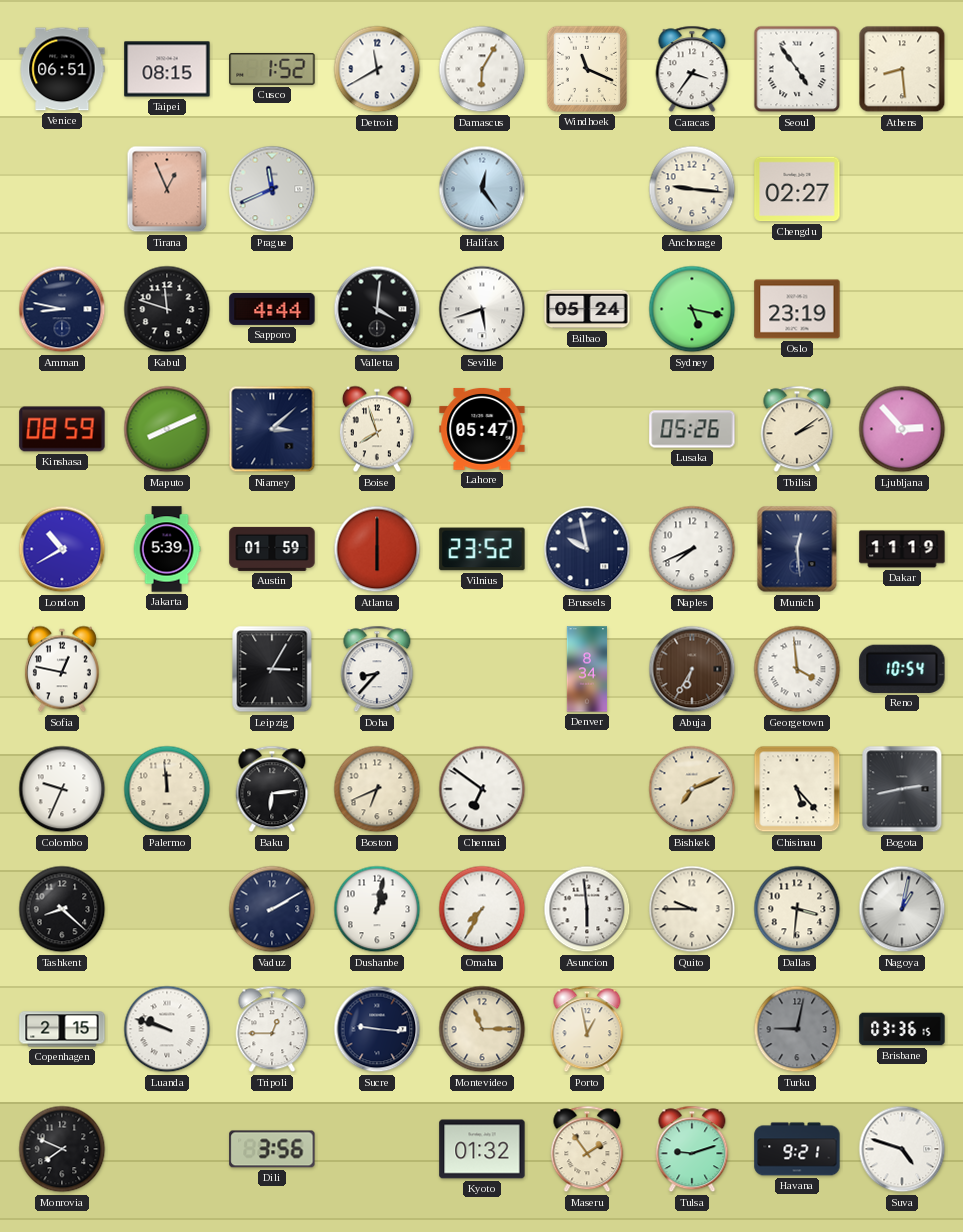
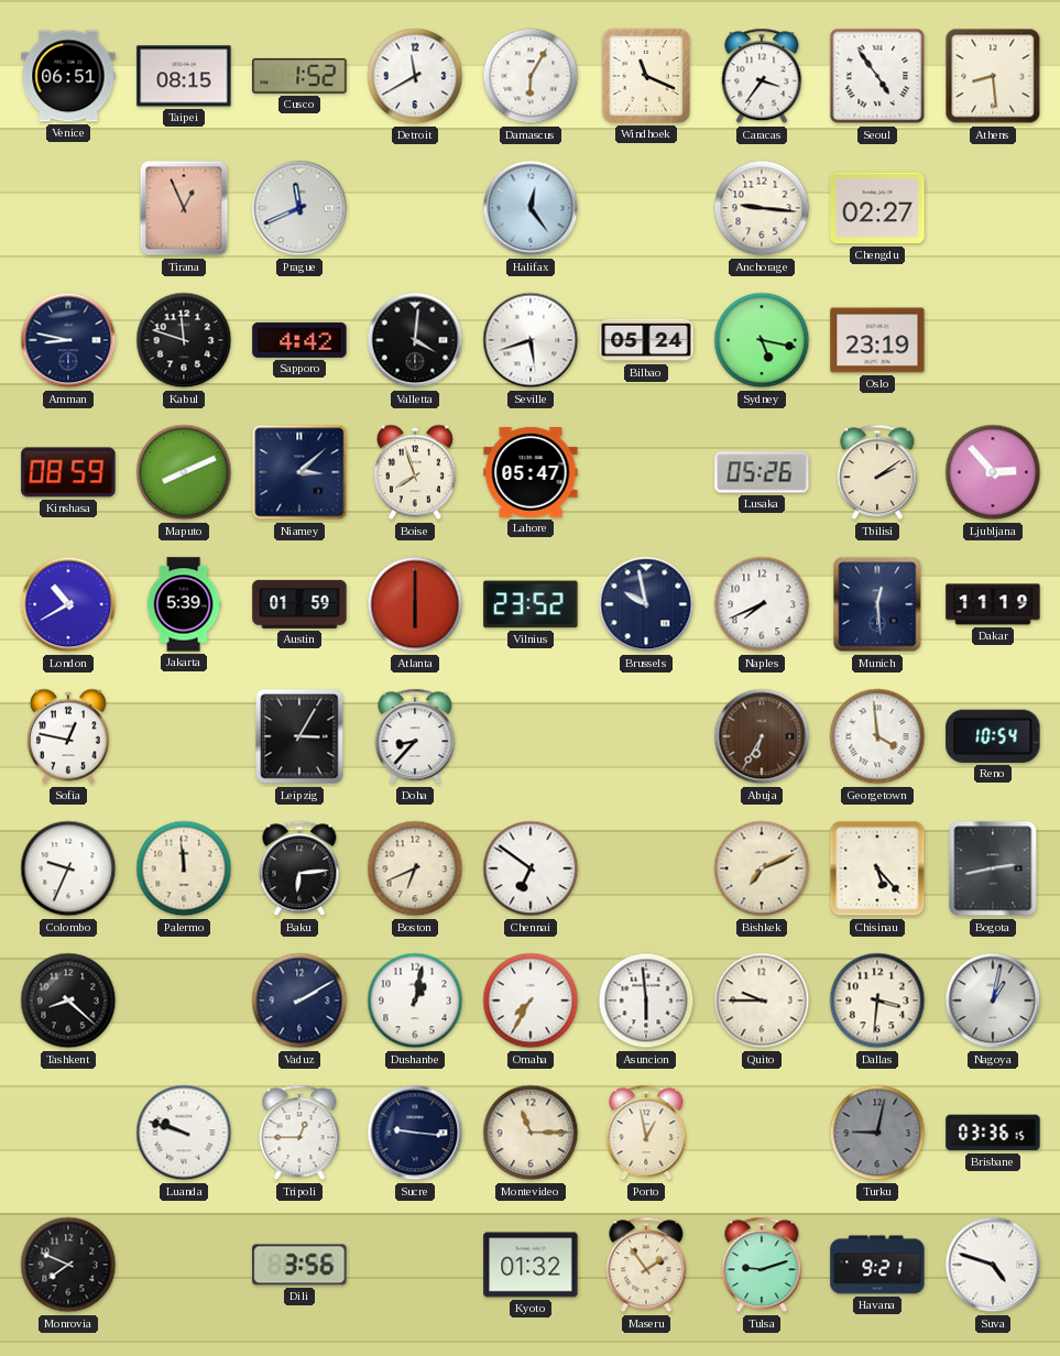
Sapporo: 4:44 -> 4:42 (299, 340)
Denver: 8:34 -> none (587, 669)
Copenhagen: 2:15 -> none (62, 1029)
